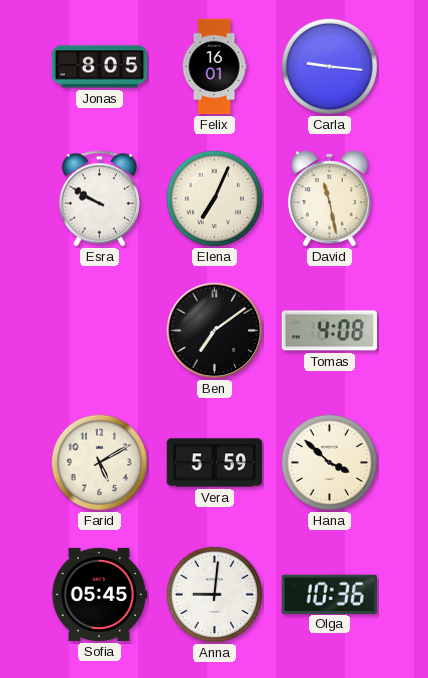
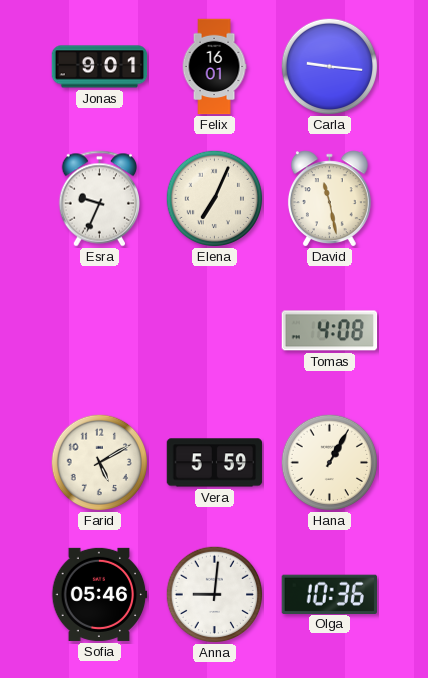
Jonas: 8:05 -> 9:01 (100, 67)
Esra: 9:50 -> 9:34 (99, 199)
Ben: 7:09 -> none (215, 331)
Hana: 3:52 -> 1:05 (329, 462)
Sofia: 05:45 -> 05:46 (99, 594)
